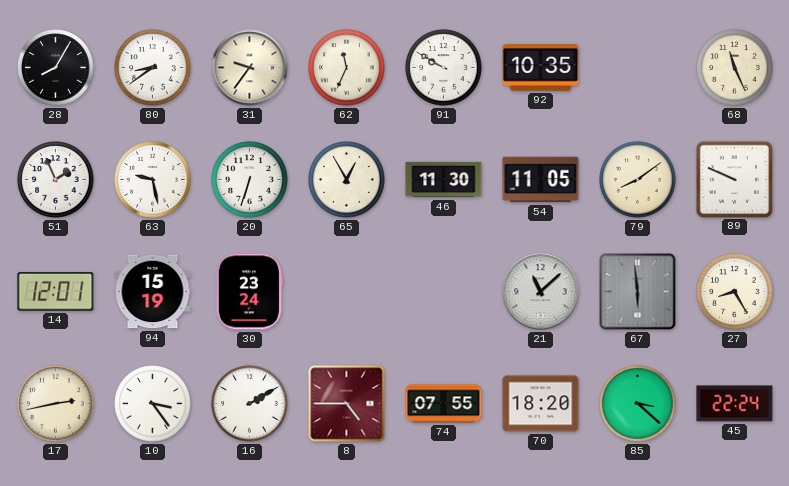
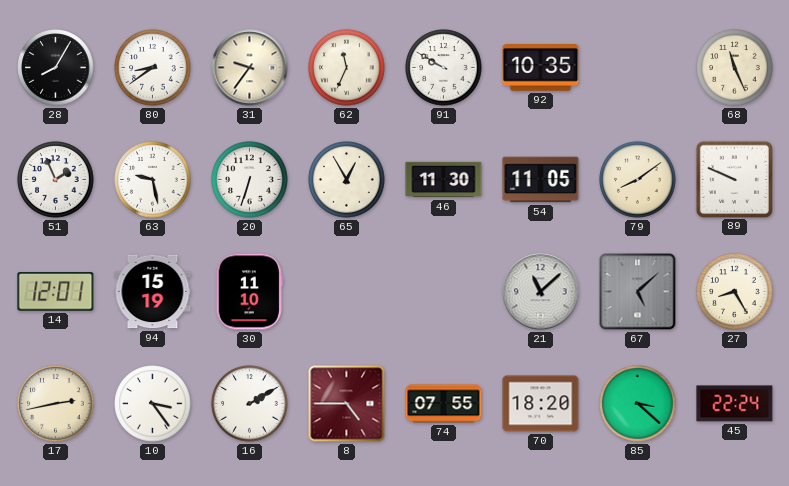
30: 23:24 -> 11:10 (249, 292)
67: 5:59 -> 5:08 (638, 292)
